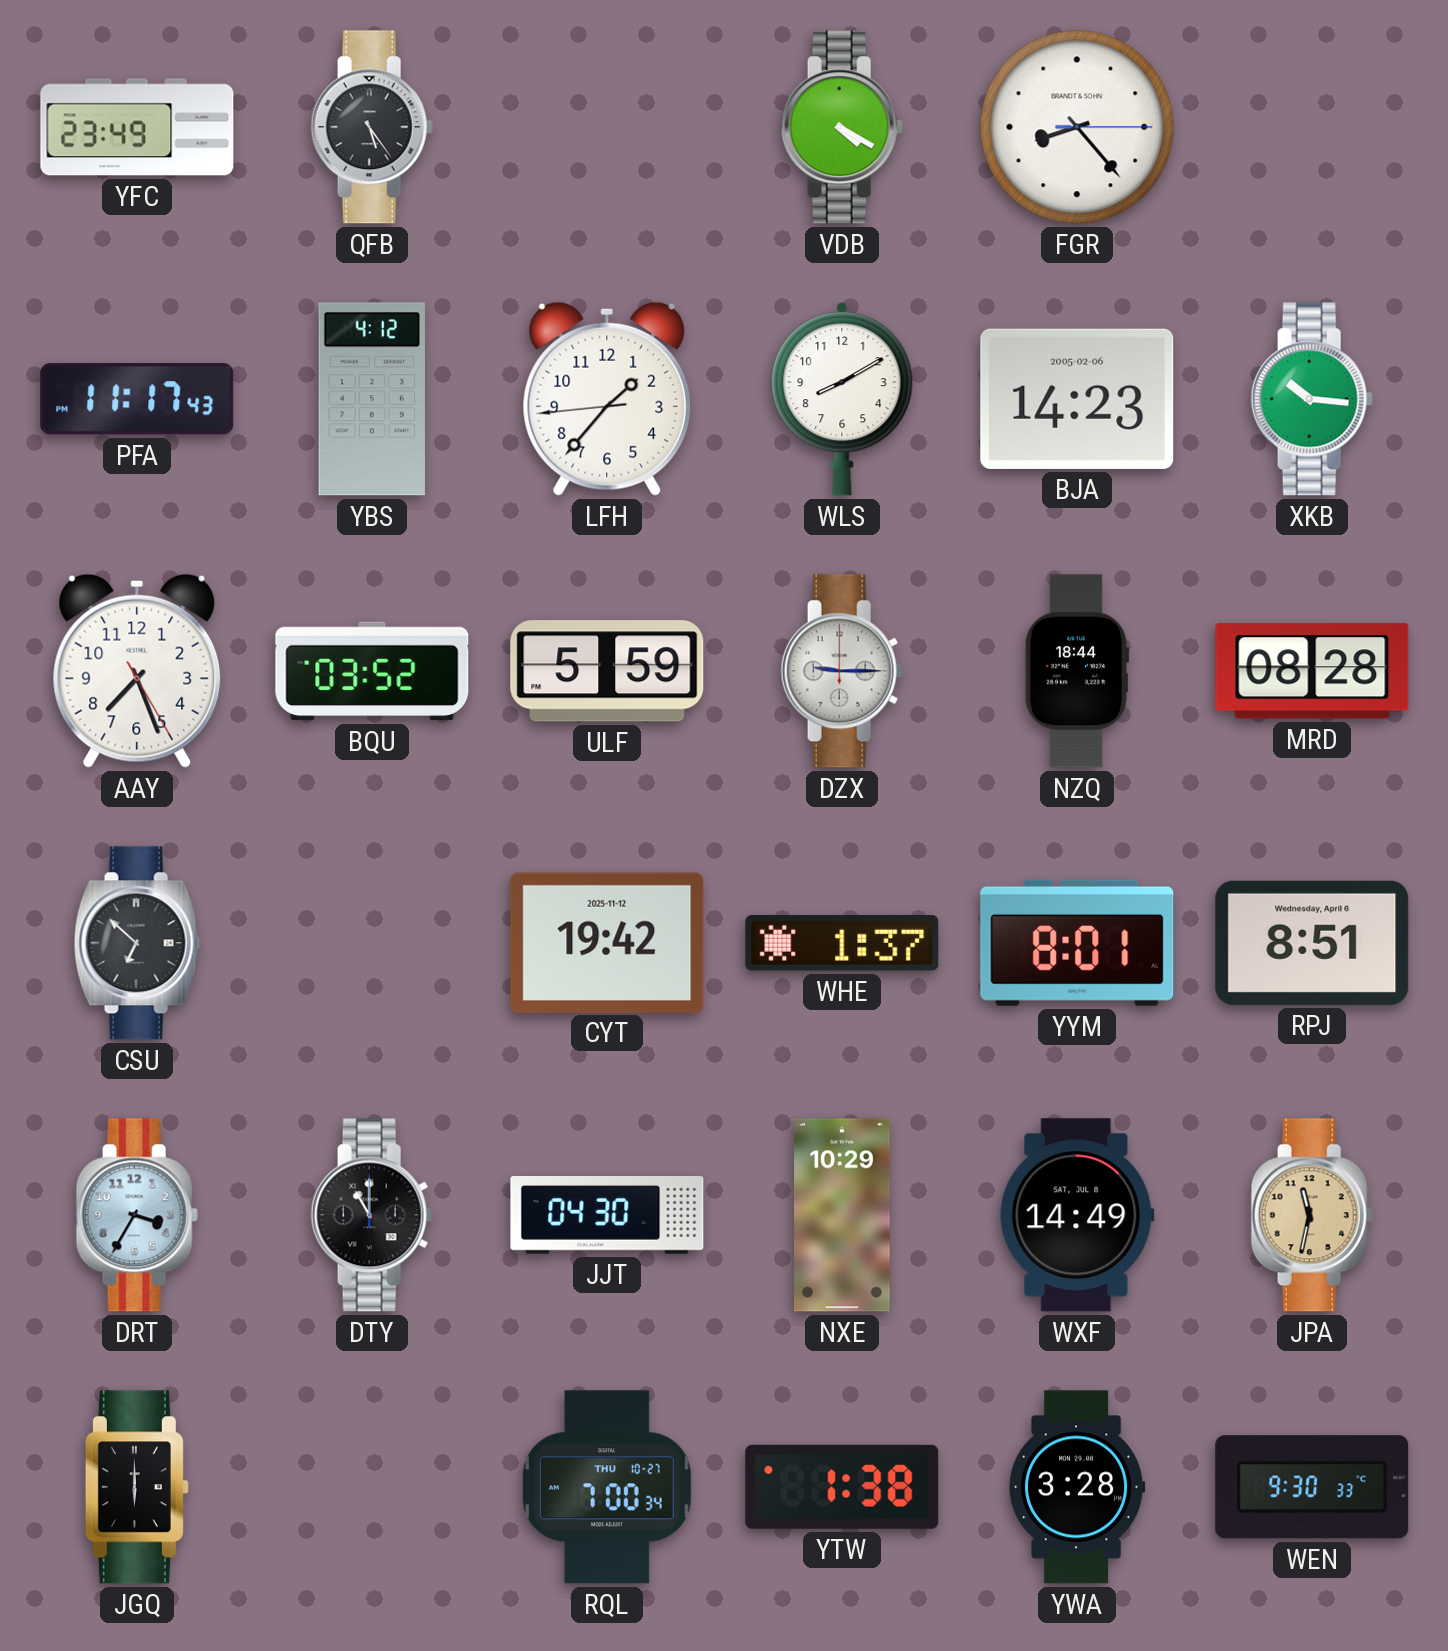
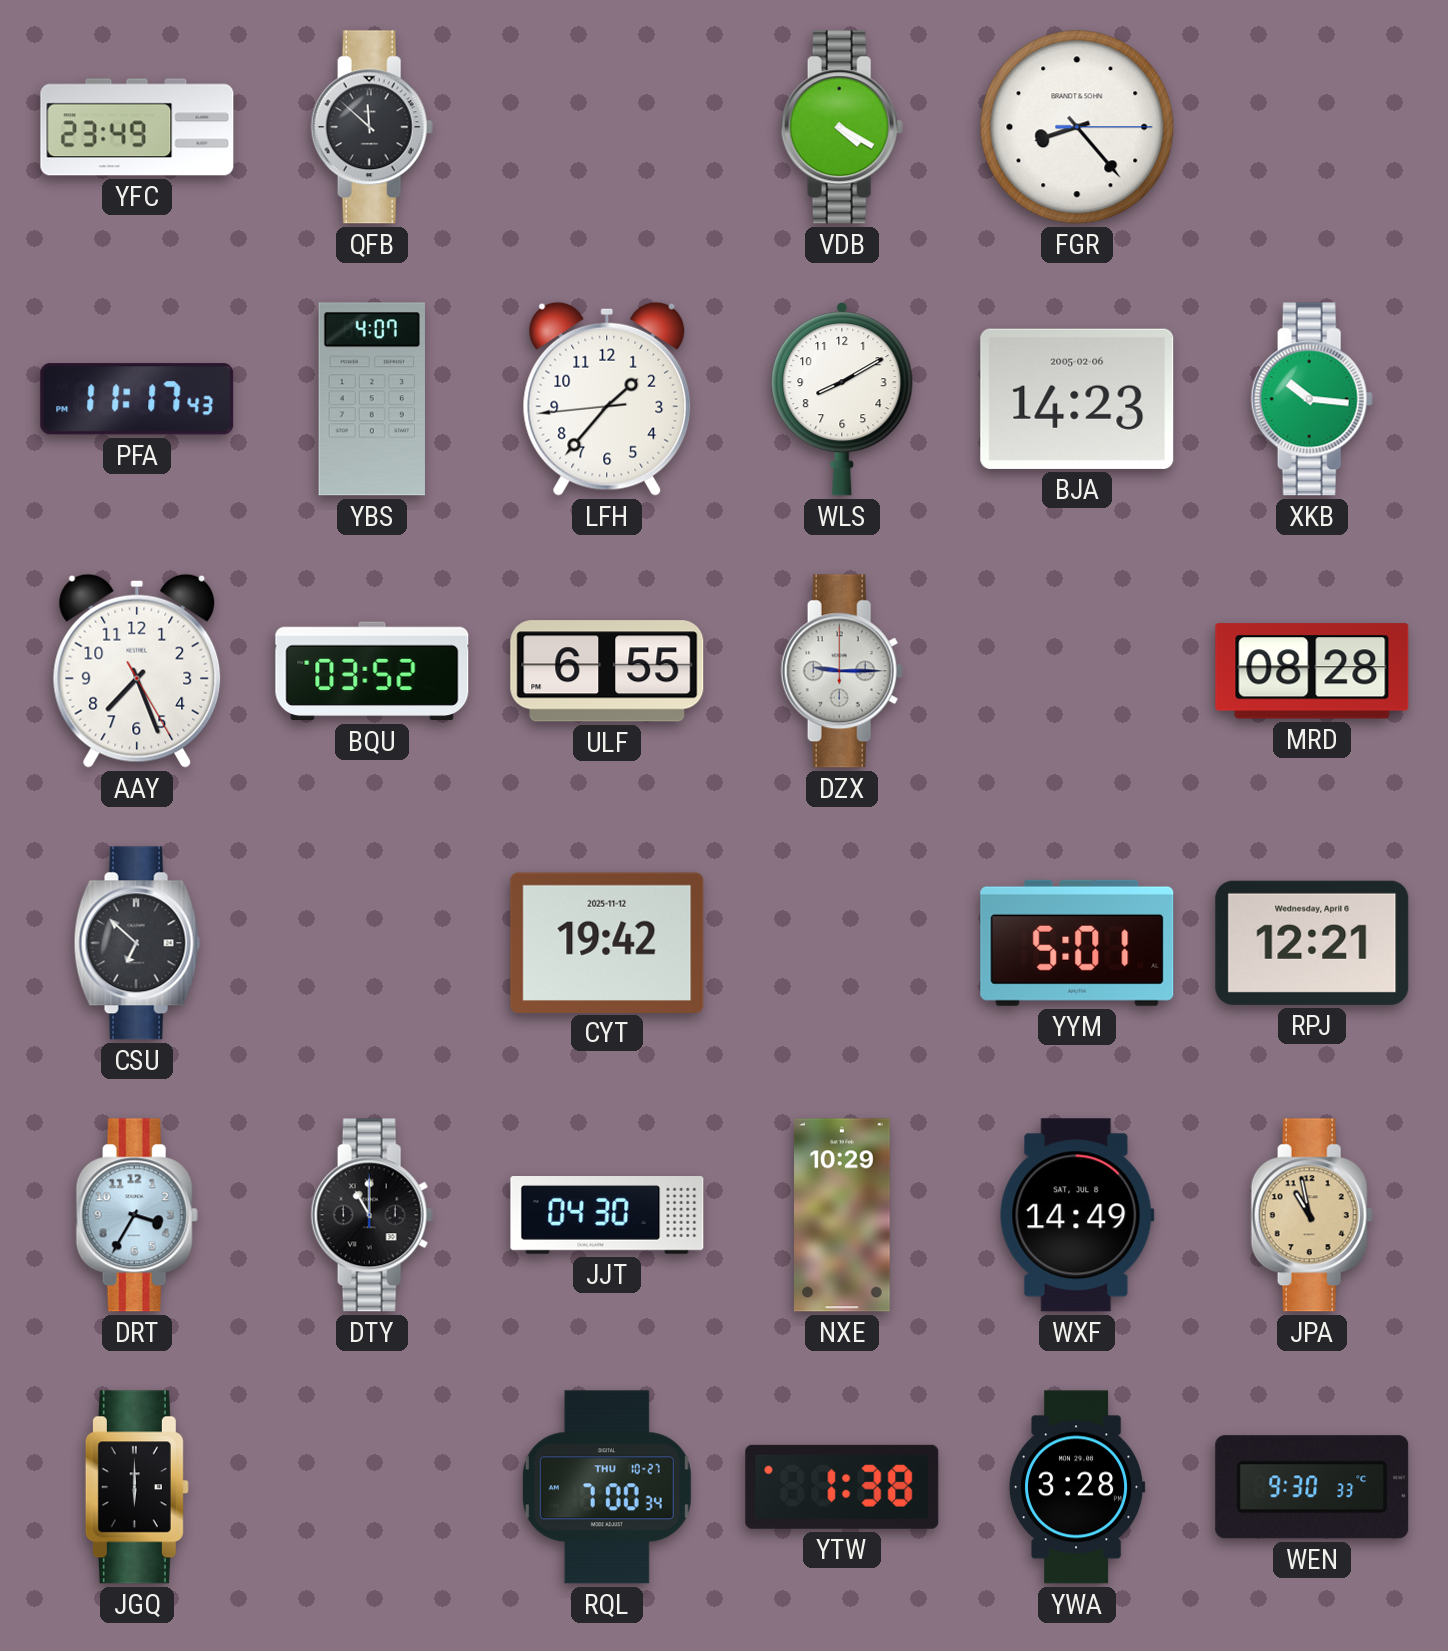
QFB: 5:24 -> 11:52 (372, 127)
YBS: 4:12 -> 4:07 (371, 399)
ULF: 5:59 -> 6:55 (607, 671)
NZQ: 18:44 -> none (1077, 671)
WHE: 1:37 -> none (842, 943)
YYM: 8:01 -> 5:01 (1077, 943)
RPJ: 8:51 -> 12:21 (1312, 943)
JPA: 11:32 -> 10:58 (1312, 1215)
